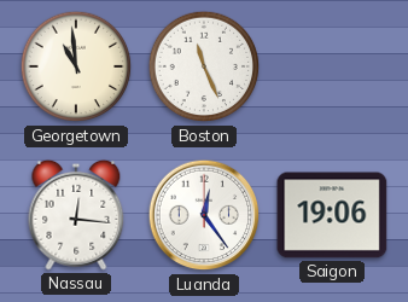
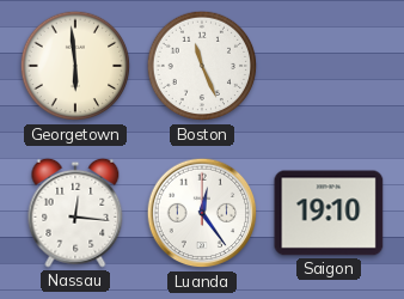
Georgetown: 10:59 -> 5:59 (75, 66)
Saigon: 19:06 -> 19:10 (329, 213)
